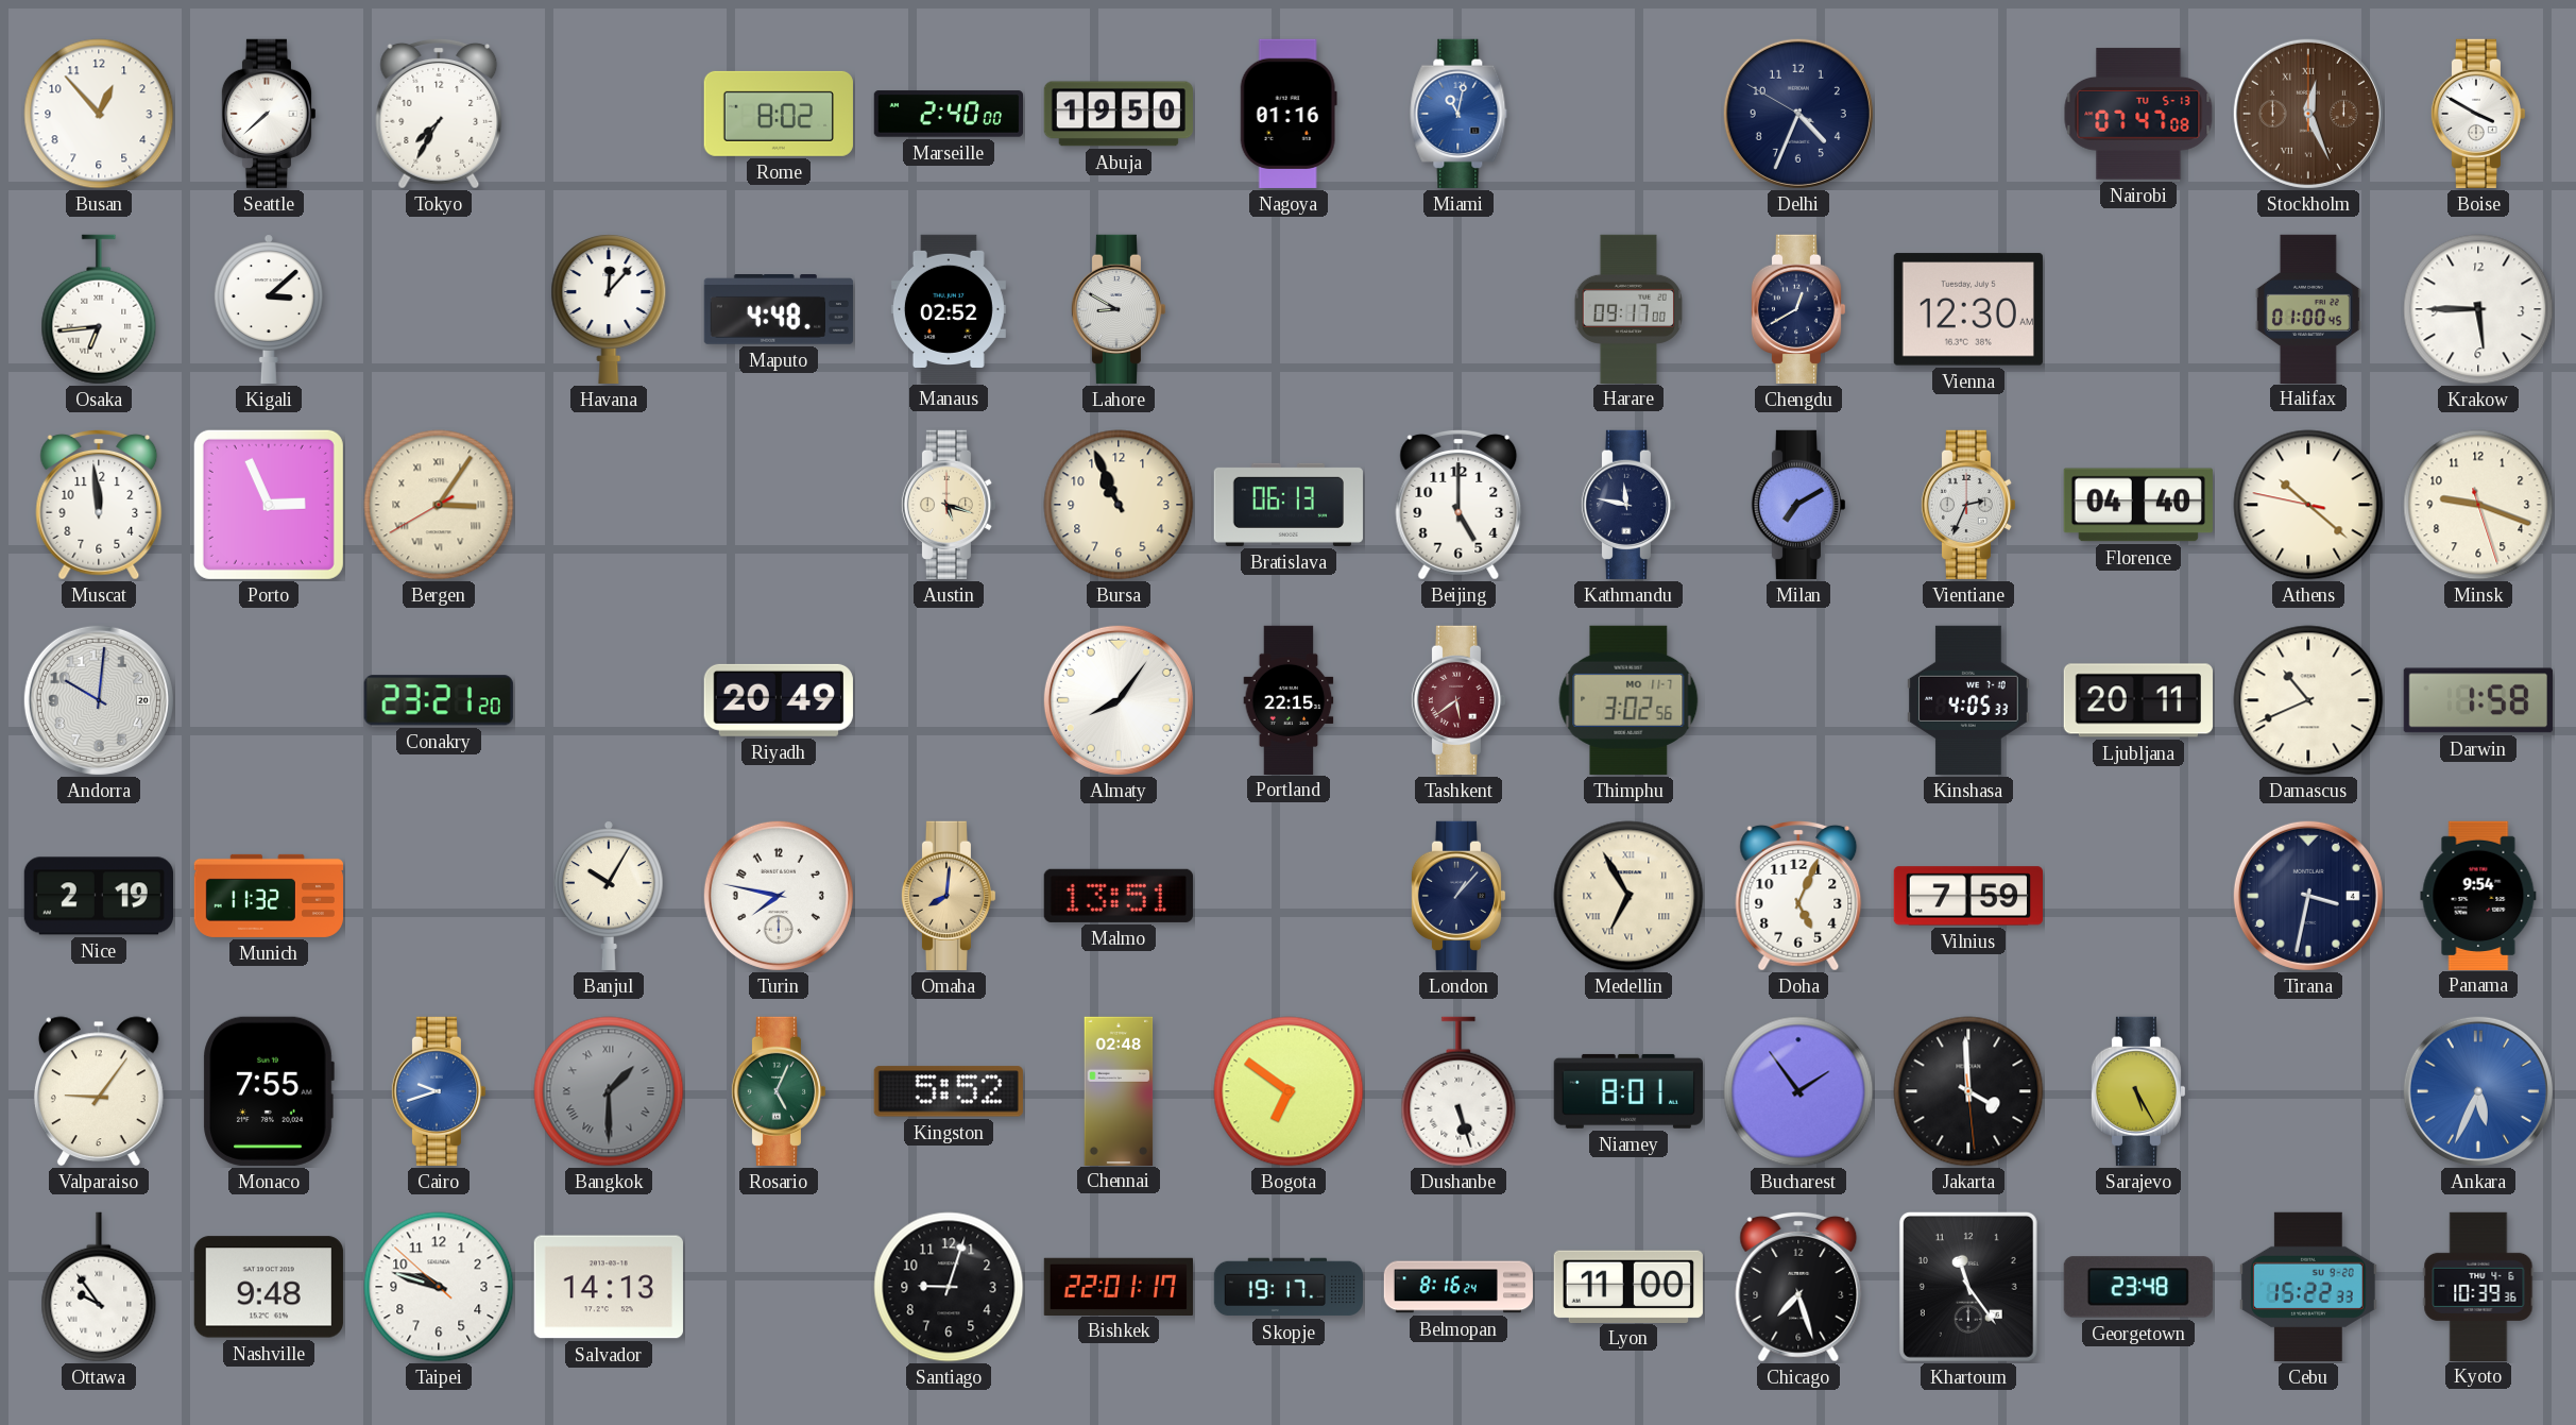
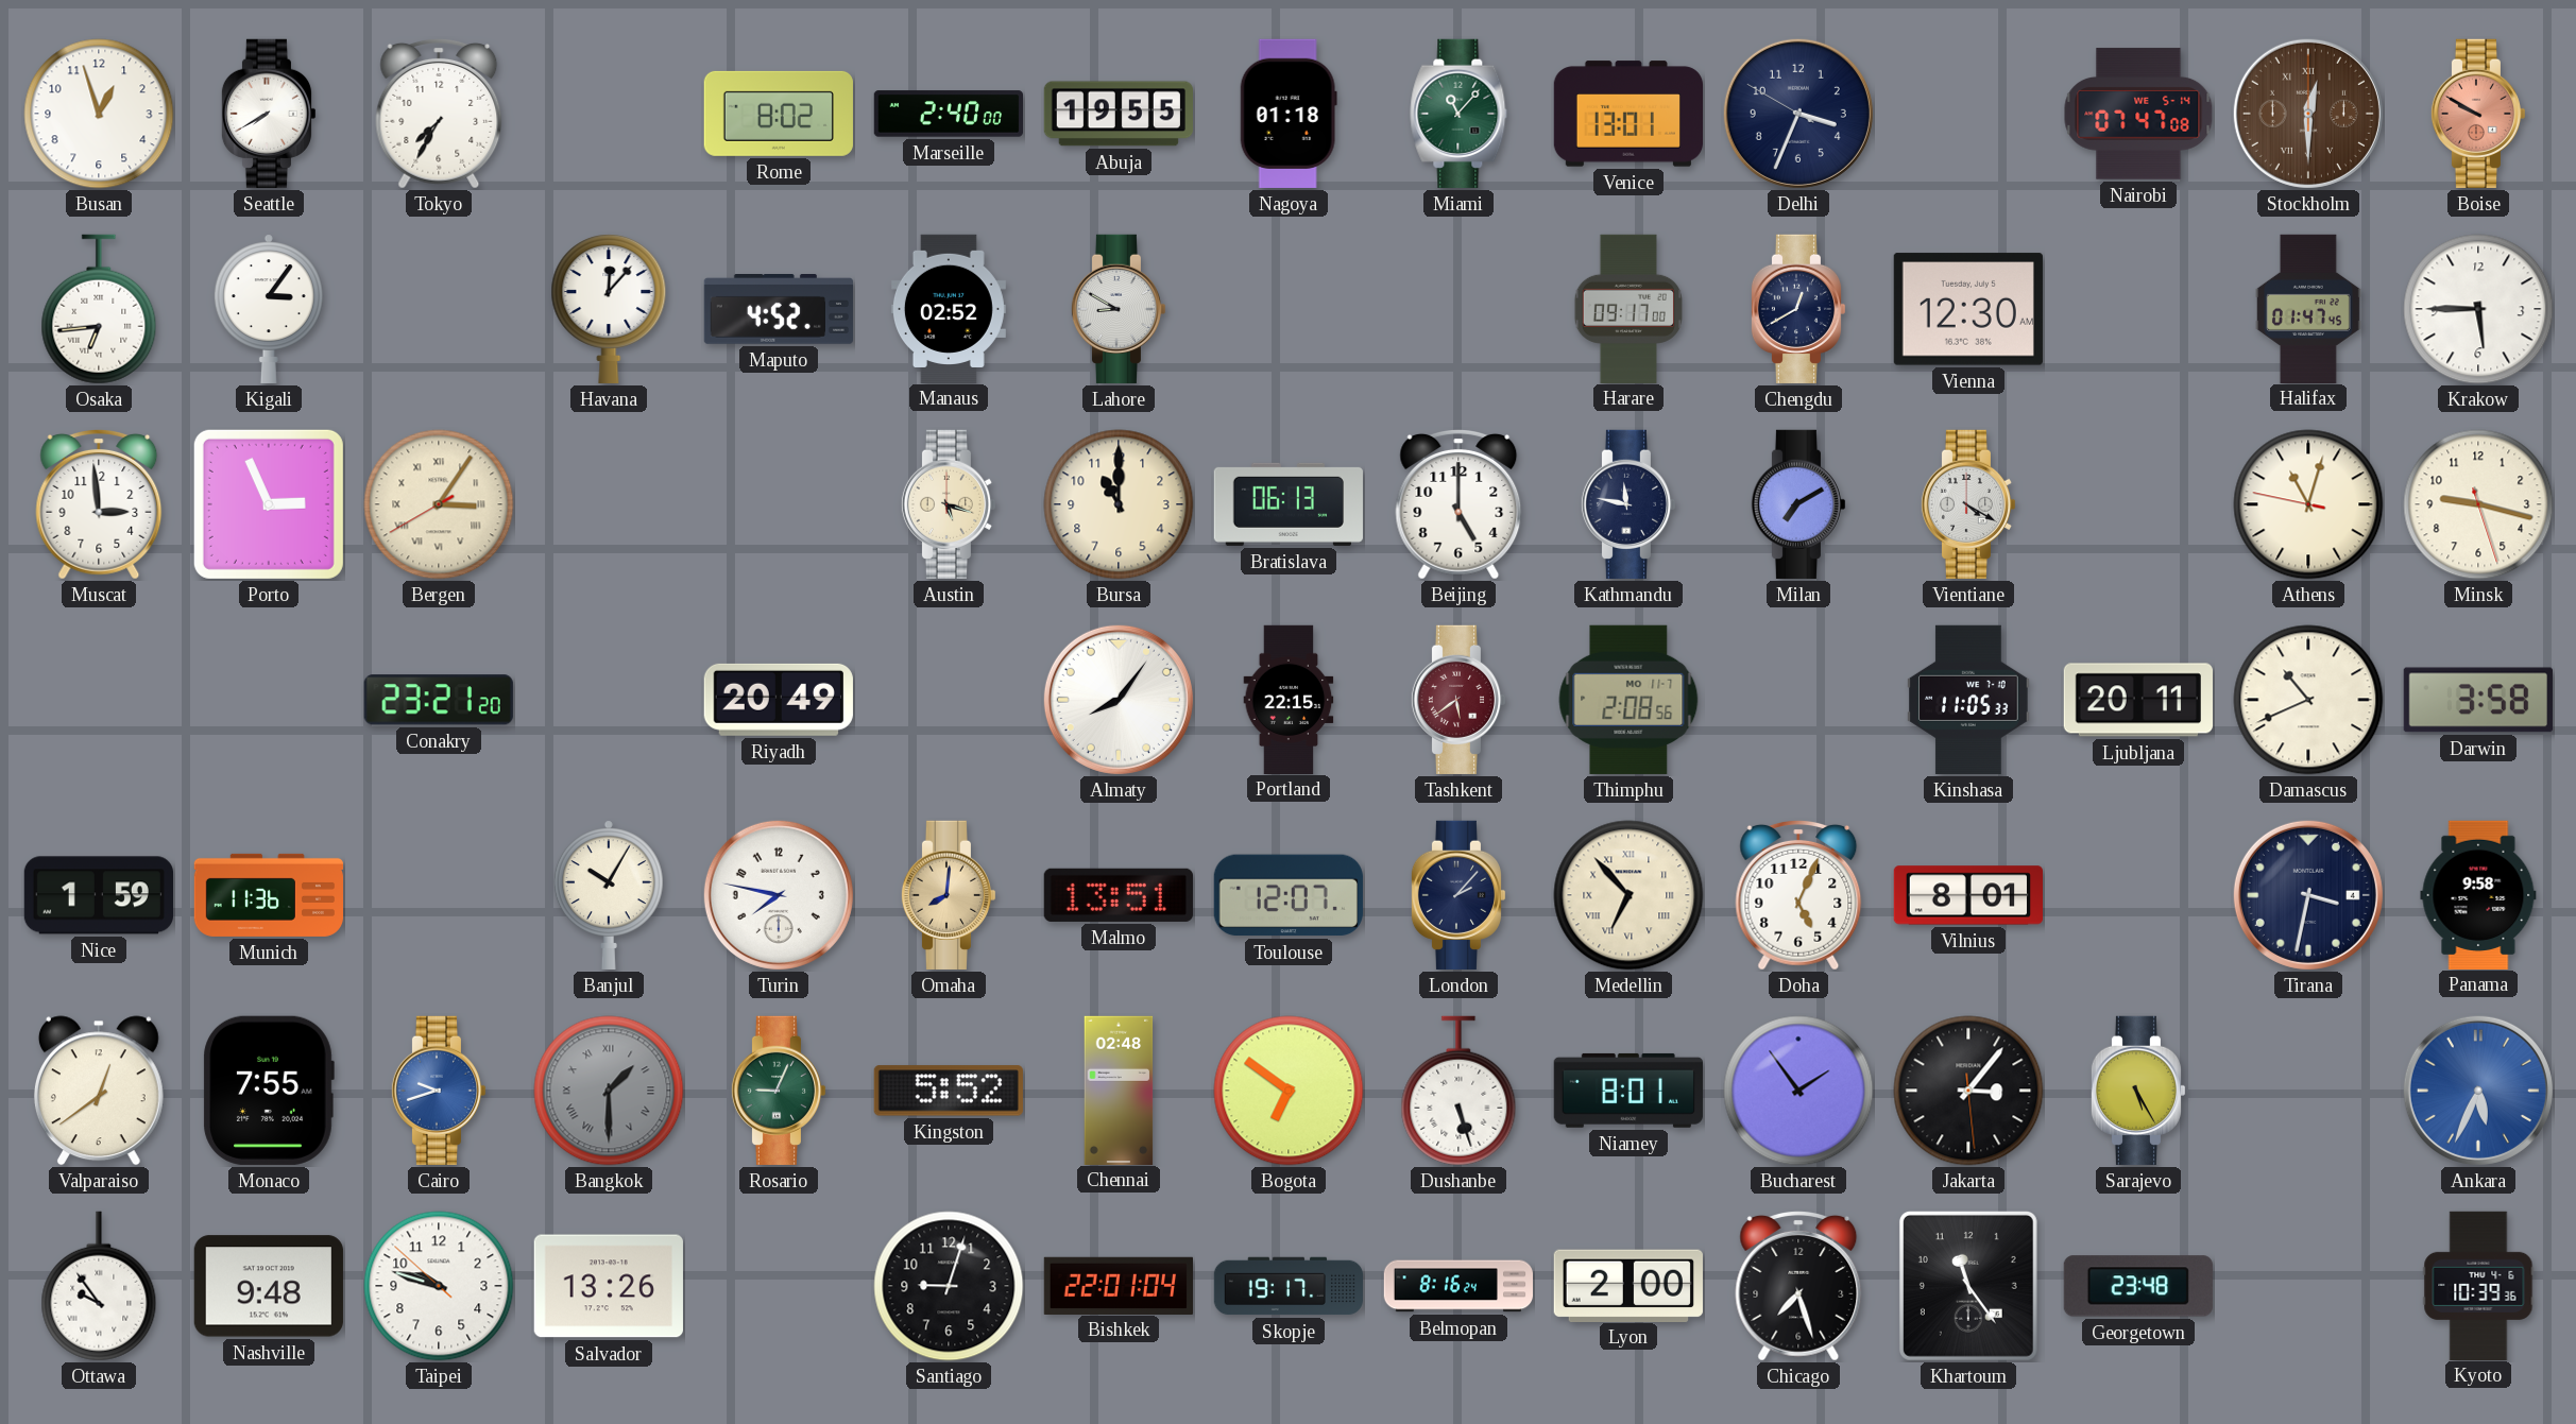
Busan: 12:53 -> 12:57 (99, 114)
Seattle: 7:38 -> 7:40 (269, 114)
Abuja: 19:50 -> 19:55 (1118, 114)
Nagoya: 01:16 -> 01:18 (1289, 114)
Miami: 11:02 -> 11:07 (1458, 114)
Miami dial: blue -> green (1458, 114)
Venice: none -> 13:01 (1627, 114)
Delhi: 4:33 -> 3:33 (1798, 114)
Nairobi date: TU 5-13 -> WE 5-14 (2138, 114)
Stockholm: 12:26 -> 12:30 (2308, 114)
Boise: 3:50 -> 9:50 (2478, 114)
Boise dial: white -> salmon (2478, 114)
Kigali: 3:08 -> 3:06 (269, 309)
Maputo: 4:48 -> 4:52 (778, 310)
Halifax: 01:00 -> 01:47 (2308, 308)
Muscat: 11:59 -> 2:59 (99, 505)
Bursa: 10:56 -> 11:00 (1119, 504)
Vientiane: 2:34 -> 4:20 (1968, 504)
Florence: 04:40 -> none (2138, 505)
Athens: 10:21 -> 11:02 (2308, 504)
Minsk: 9:18 -> 9:17 (2478, 504)
Andorra: 10:01 -> none (99, 700)
Thimphu: 3:02 -> 2:08 (1628, 700)
Kinshasa: 4:05 -> 11:05 (1968, 700)
Darwin: 1:58 -> 3:58 (2478, 700)
Nice: 2:19 -> 1:59 (98, 895)
Munich: 11:32 -> 11:36 (269, 895)
Toulouse: none -> 12:07 (1289, 895)
London: 1:07 -> 2:07 (1458, 895)
Medellin: 6:55 -> 6:53 (1628, 895)
Vilnius: 7:59 -> 8:01 (1967, 895)
Panama: 9:54 -> 9:58 (2478, 894)
Valparaiso: 9:06 -> 12:39 (99, 1091)
Rosario: 5:04 -> 9:04 (779, 1091)
Jakarta: 3:59 -> 3:06 (1968, 1091)
Salvador: 14:13 -> 13:26 (609, 1286)
Bishkek: 22:01:17 -> 22:01:04 (1118, 1285)
Lyon: 11:00 -> 2:00 (1628, 1285)
Cebu: 15:22 -> none (2308, 1287)
